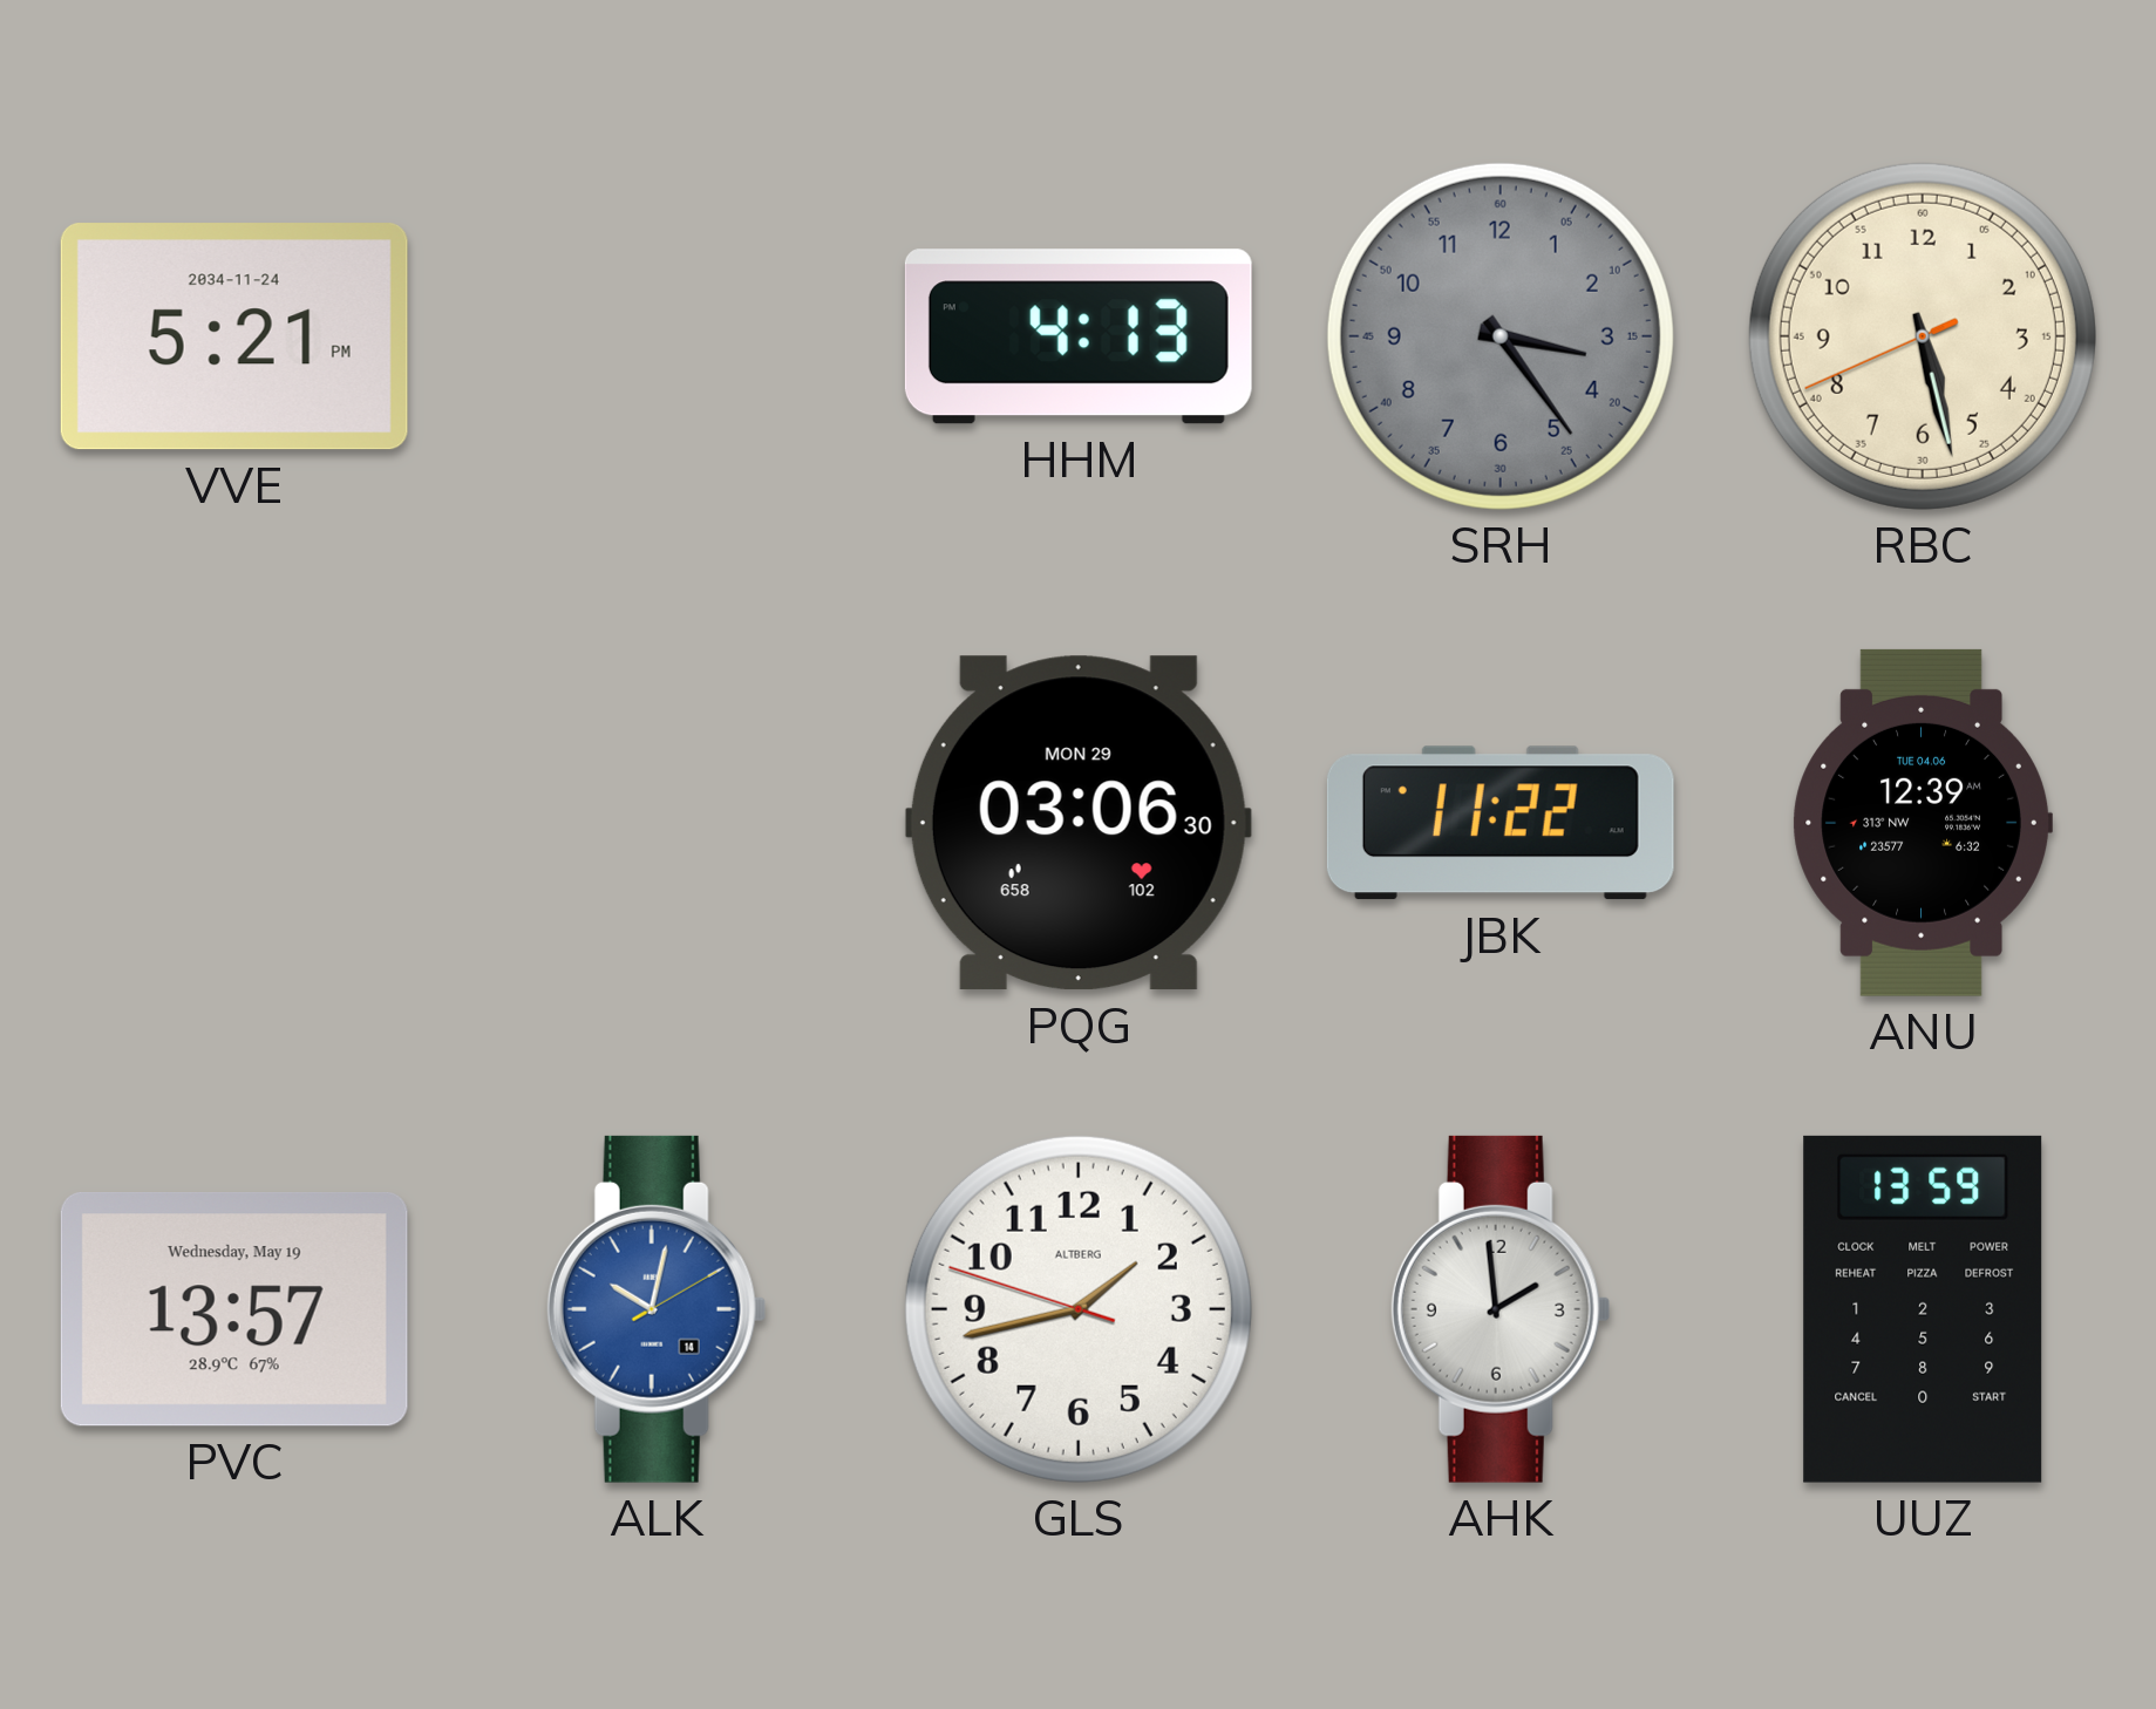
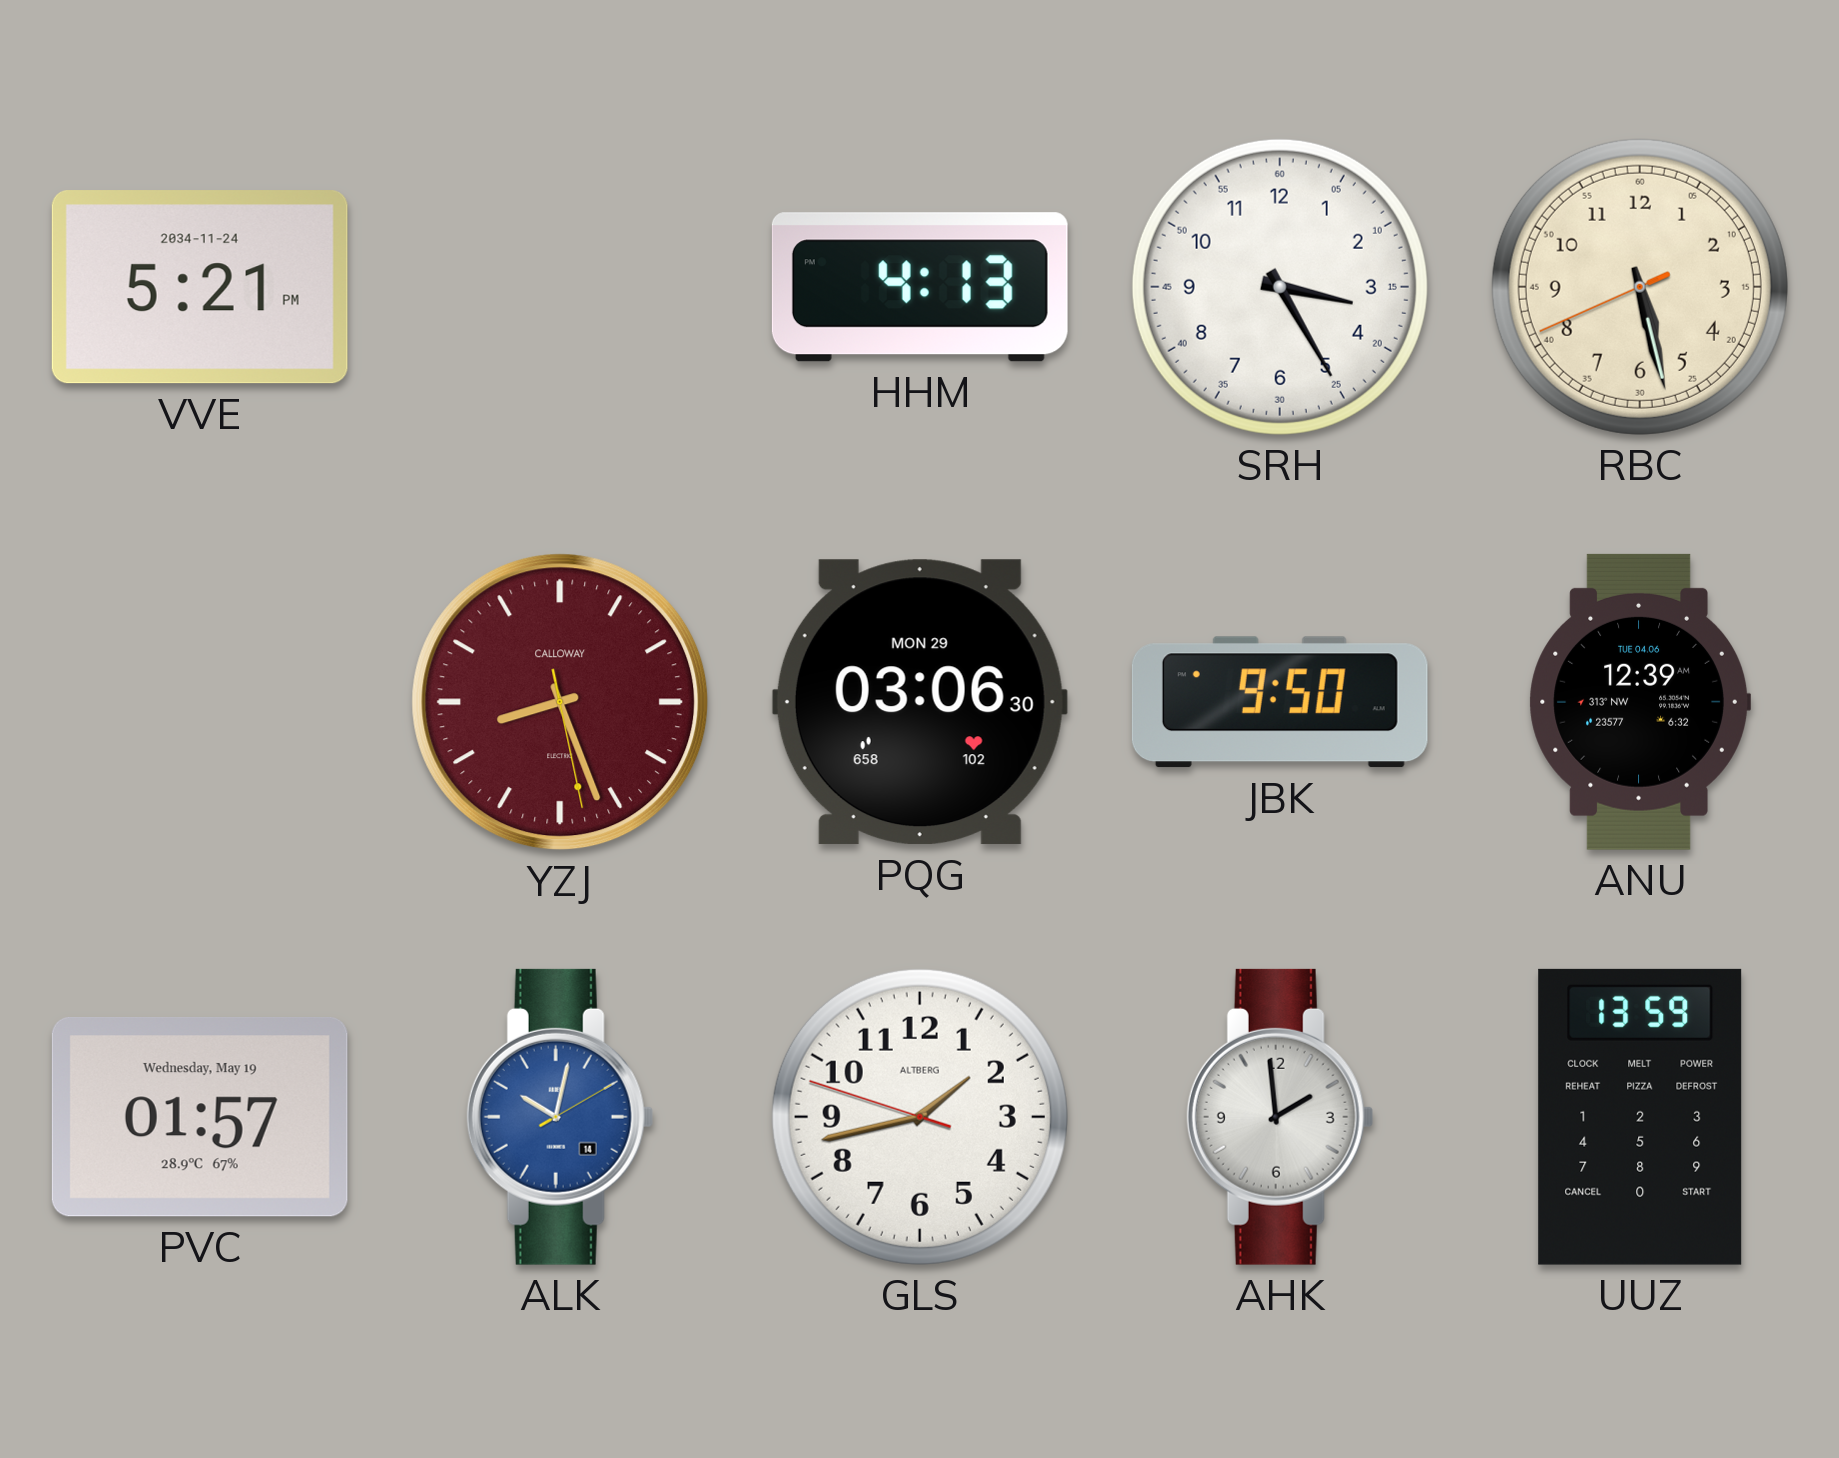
SRH: 3:24 -> 3:25 (1280, 287)
SRH dial: grey -> white (1280, 287)
YZJ: none -> 8:26 (560, 702)
JBK: 11:22 -> 9:50 (1280, 702)
PVC: 13:57 -> 01:57 (200, 1117)
